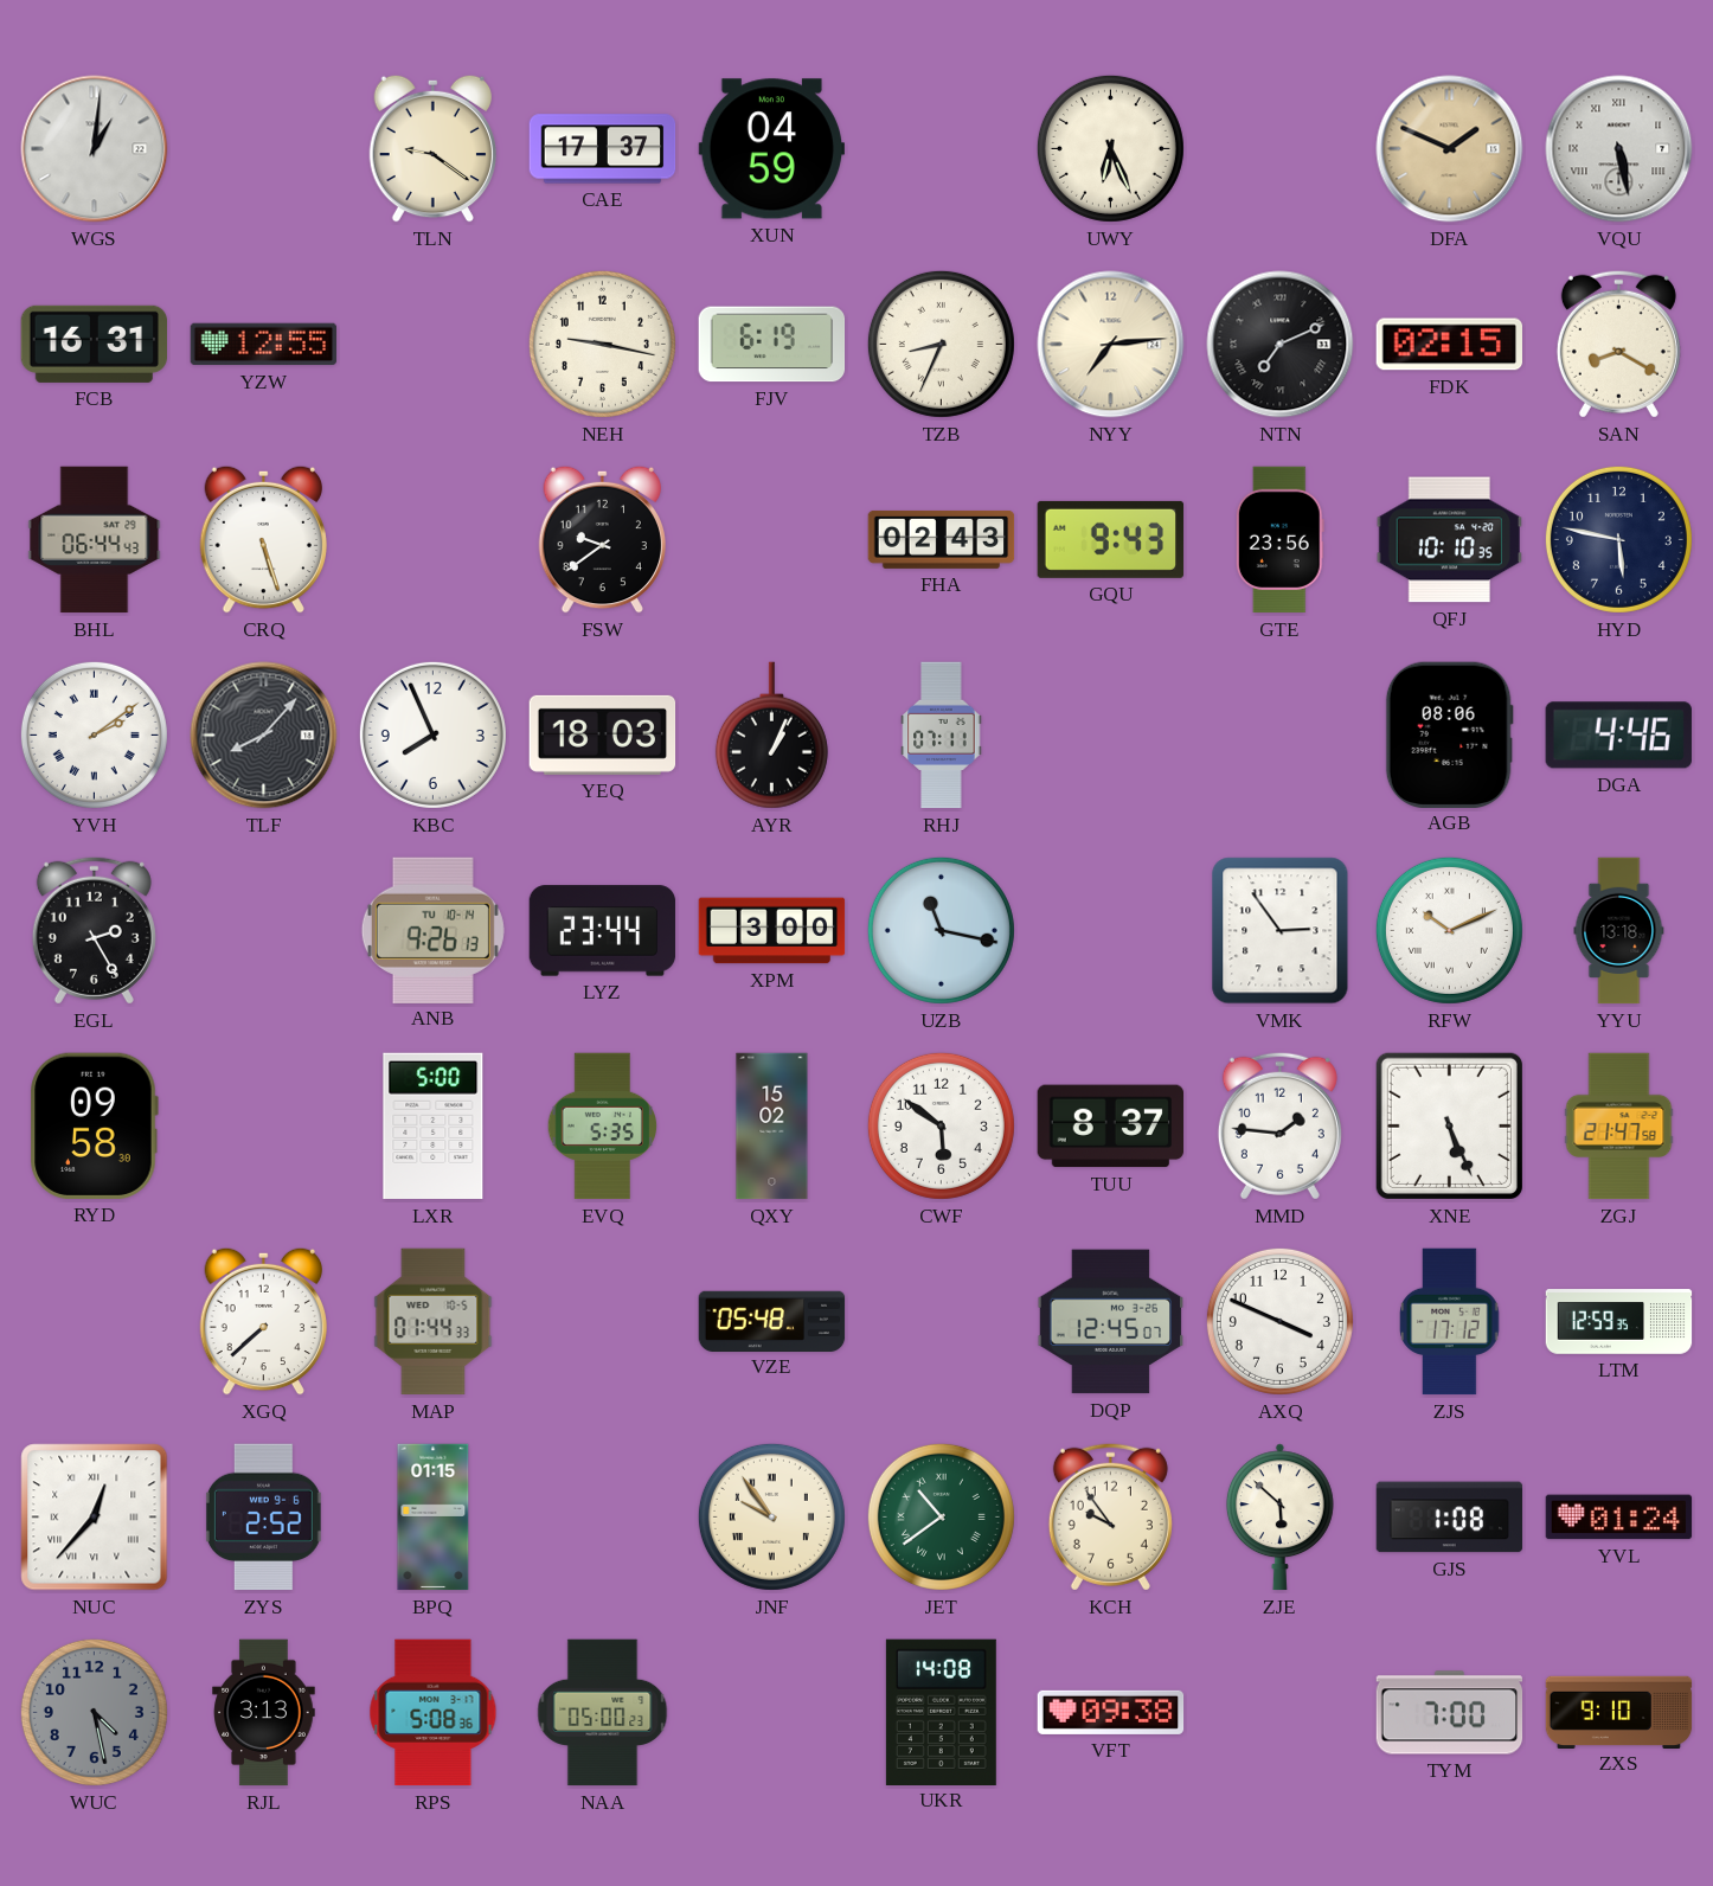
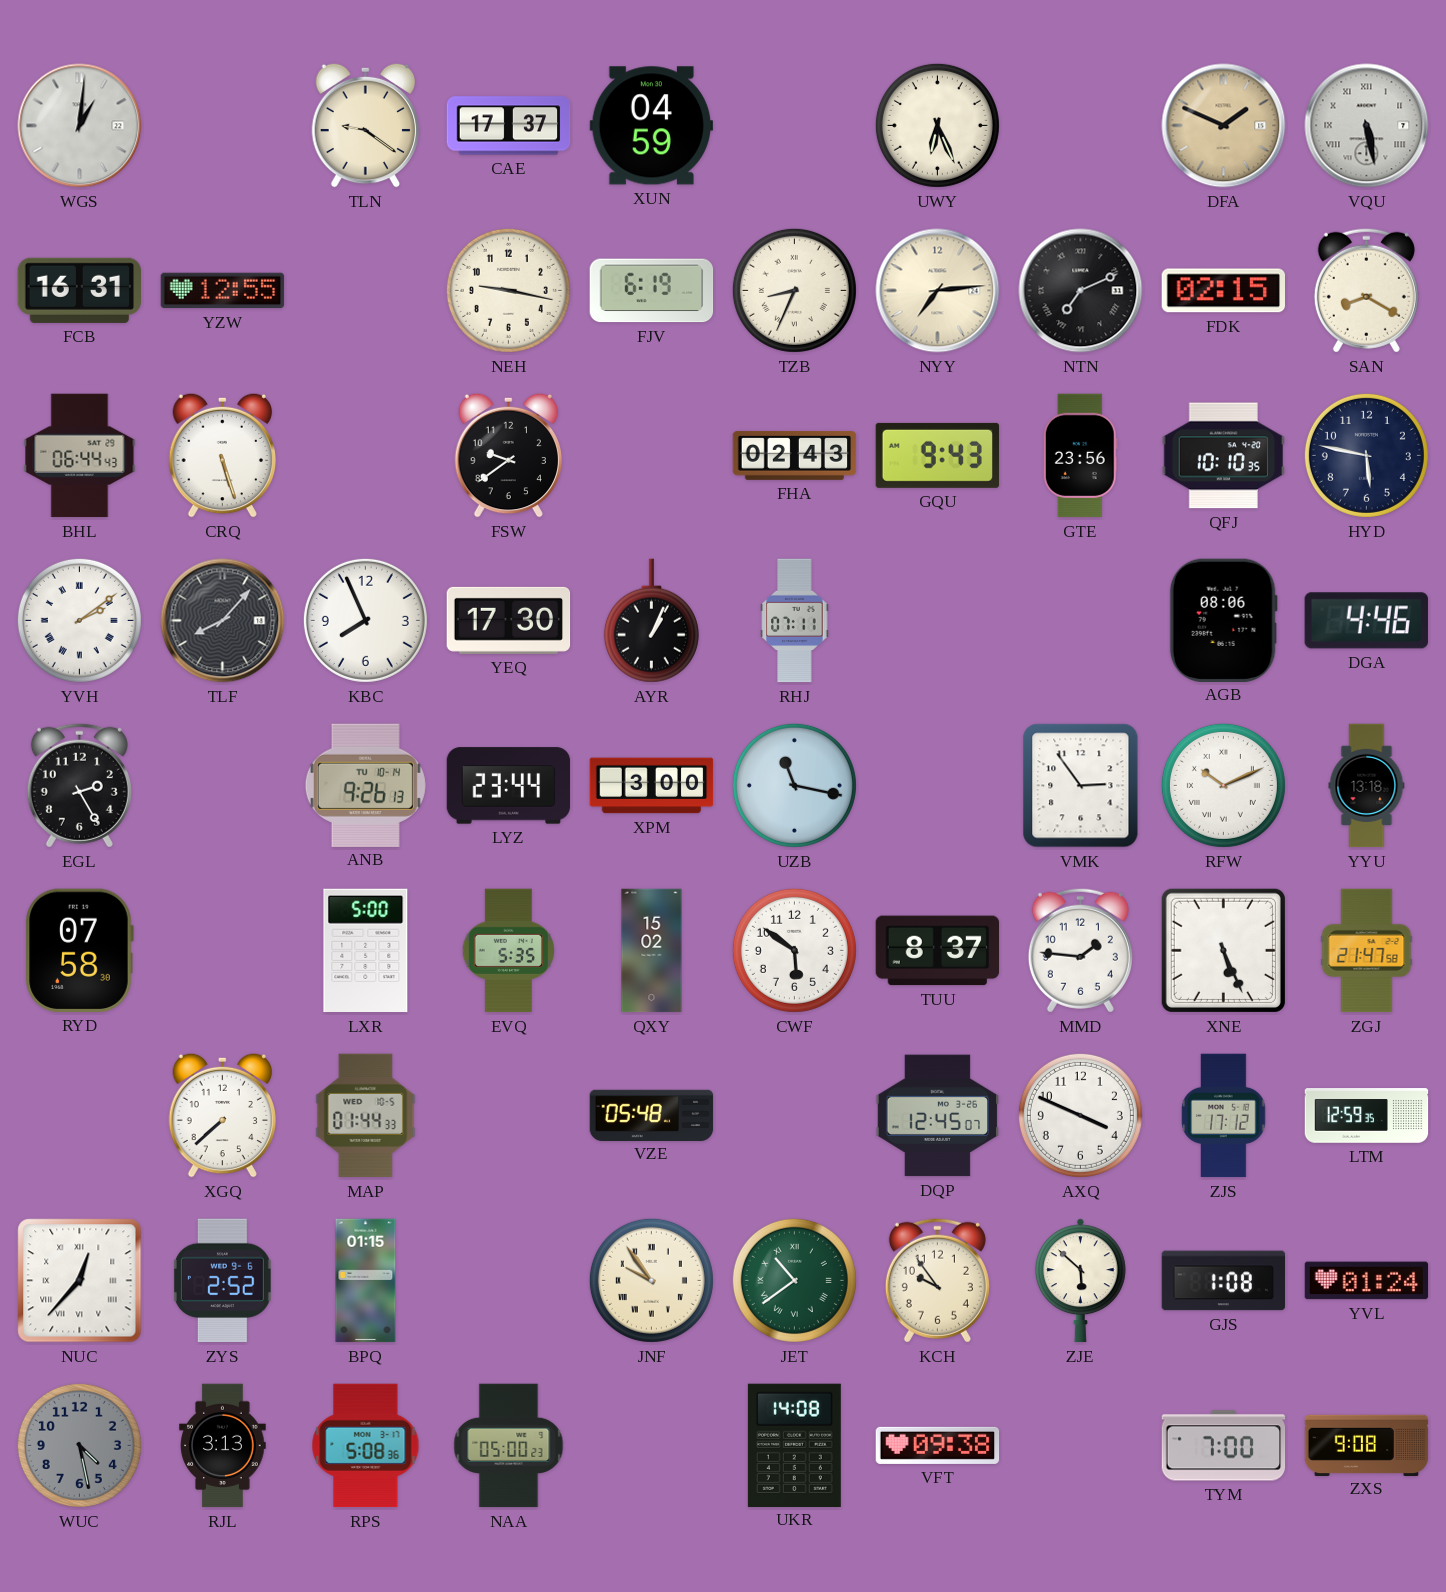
YEQ: 18:03 -> 17:30 (509, 620)
RYD: 09:58 -> 07:58 (79, 950)
ZXS: 9:10 -> 9:08 (1367, 1445)
